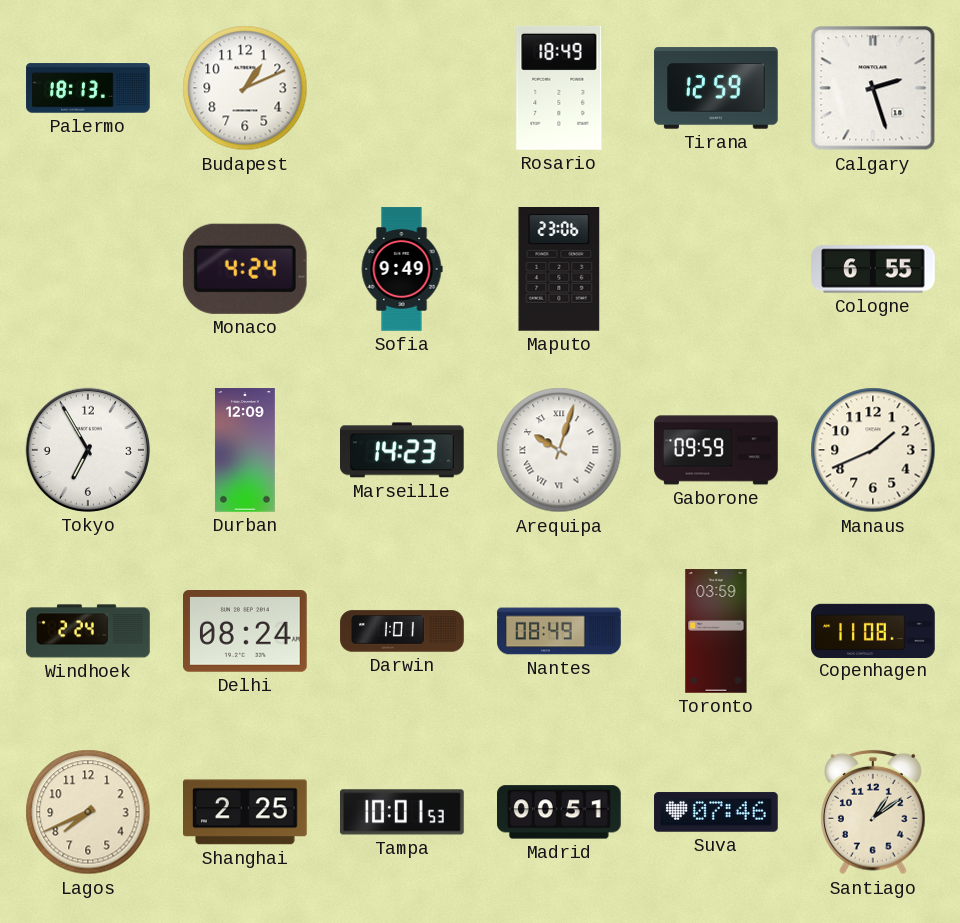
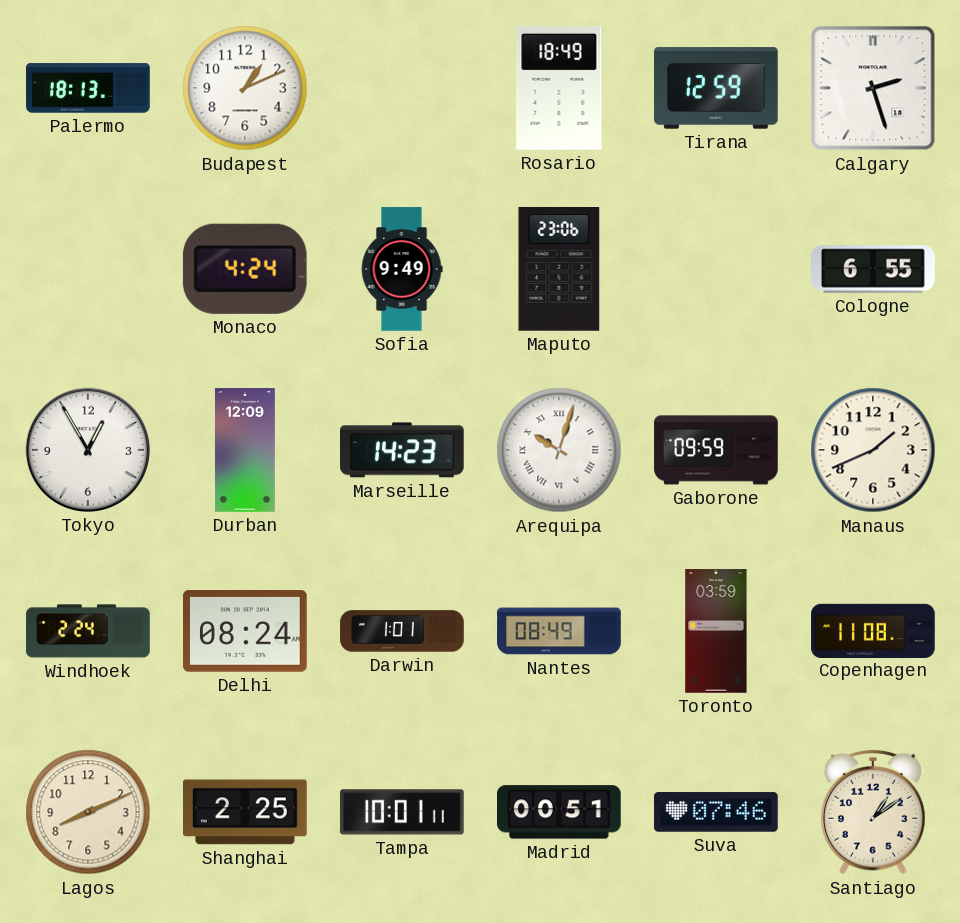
Tokyo: 6:55 -> 12:55 (88, 450)
Lagos: 7:41 -> 8:11 (88, 812)
Tampa: 10:01:53 -> 10:01:11 (403, 812)
